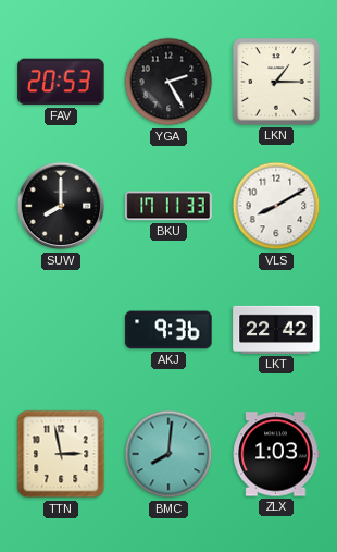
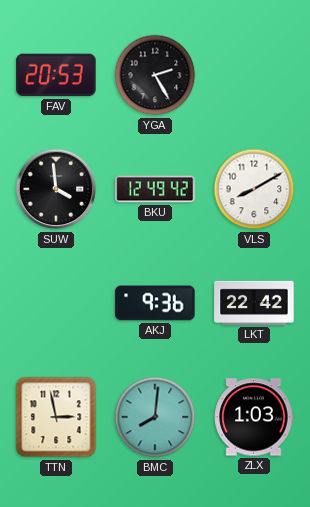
LKN: 1:15 -> none (276, 82)
SUW: 8:00 -> 3:59 (56, 189)
BKU: 17:11 -> 12:49 (155, 189)
